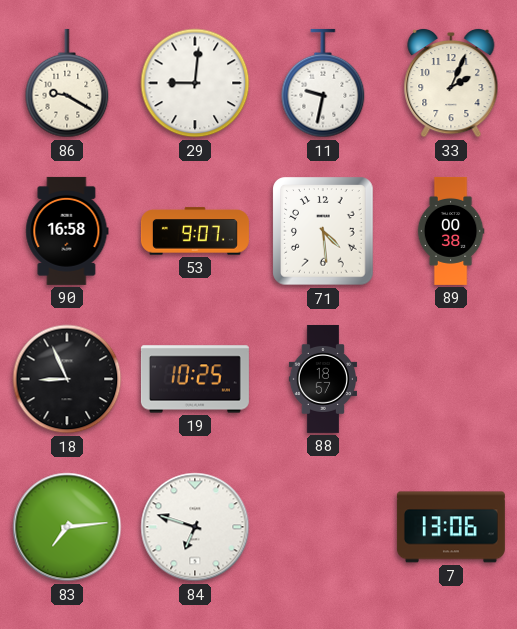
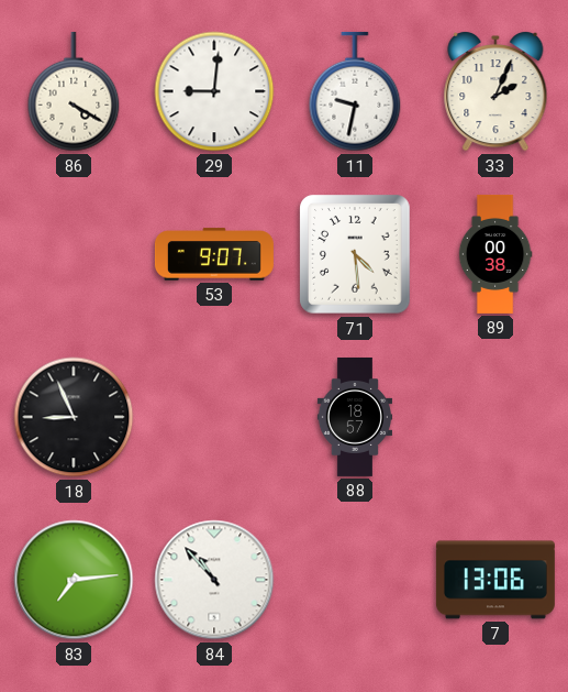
86: 9:20 -> 4:20 (74, 91)
90: 16:58 -> none (67, 231)
19: 10:25 -> none (195, 379)
84: 6:48 -> 10:53 (214, 580)
